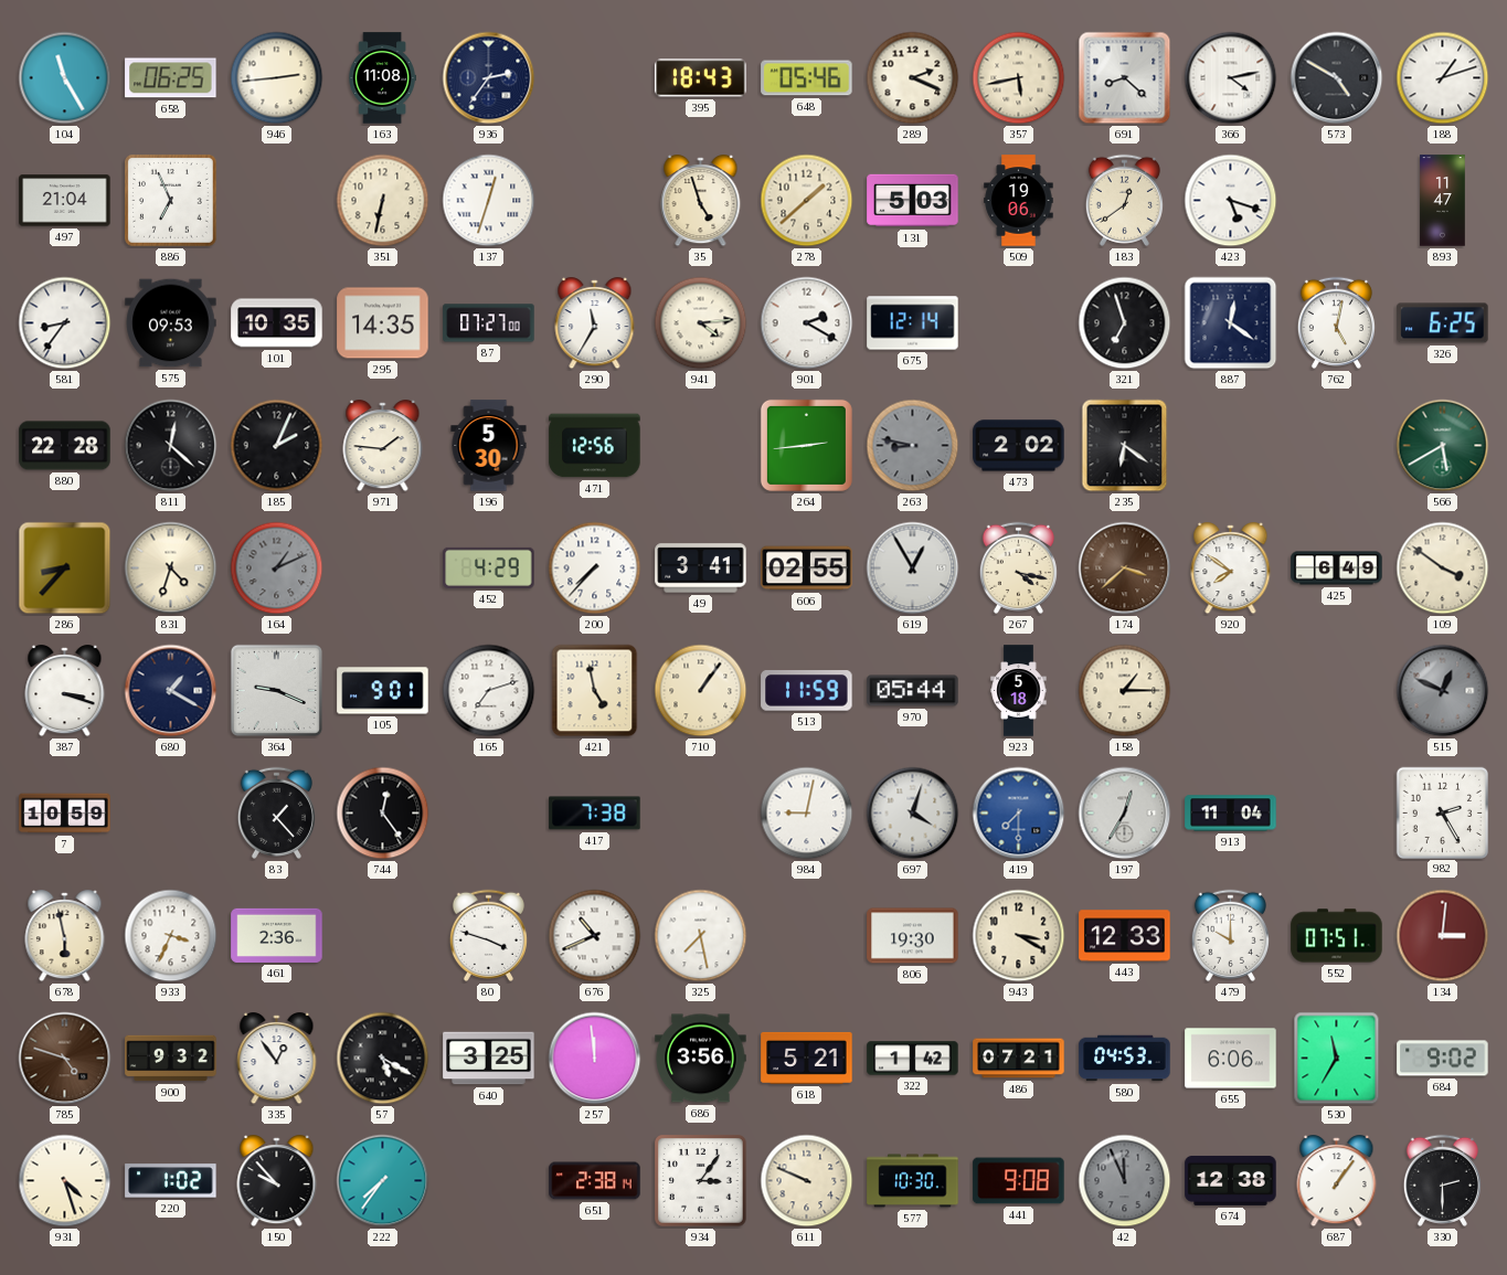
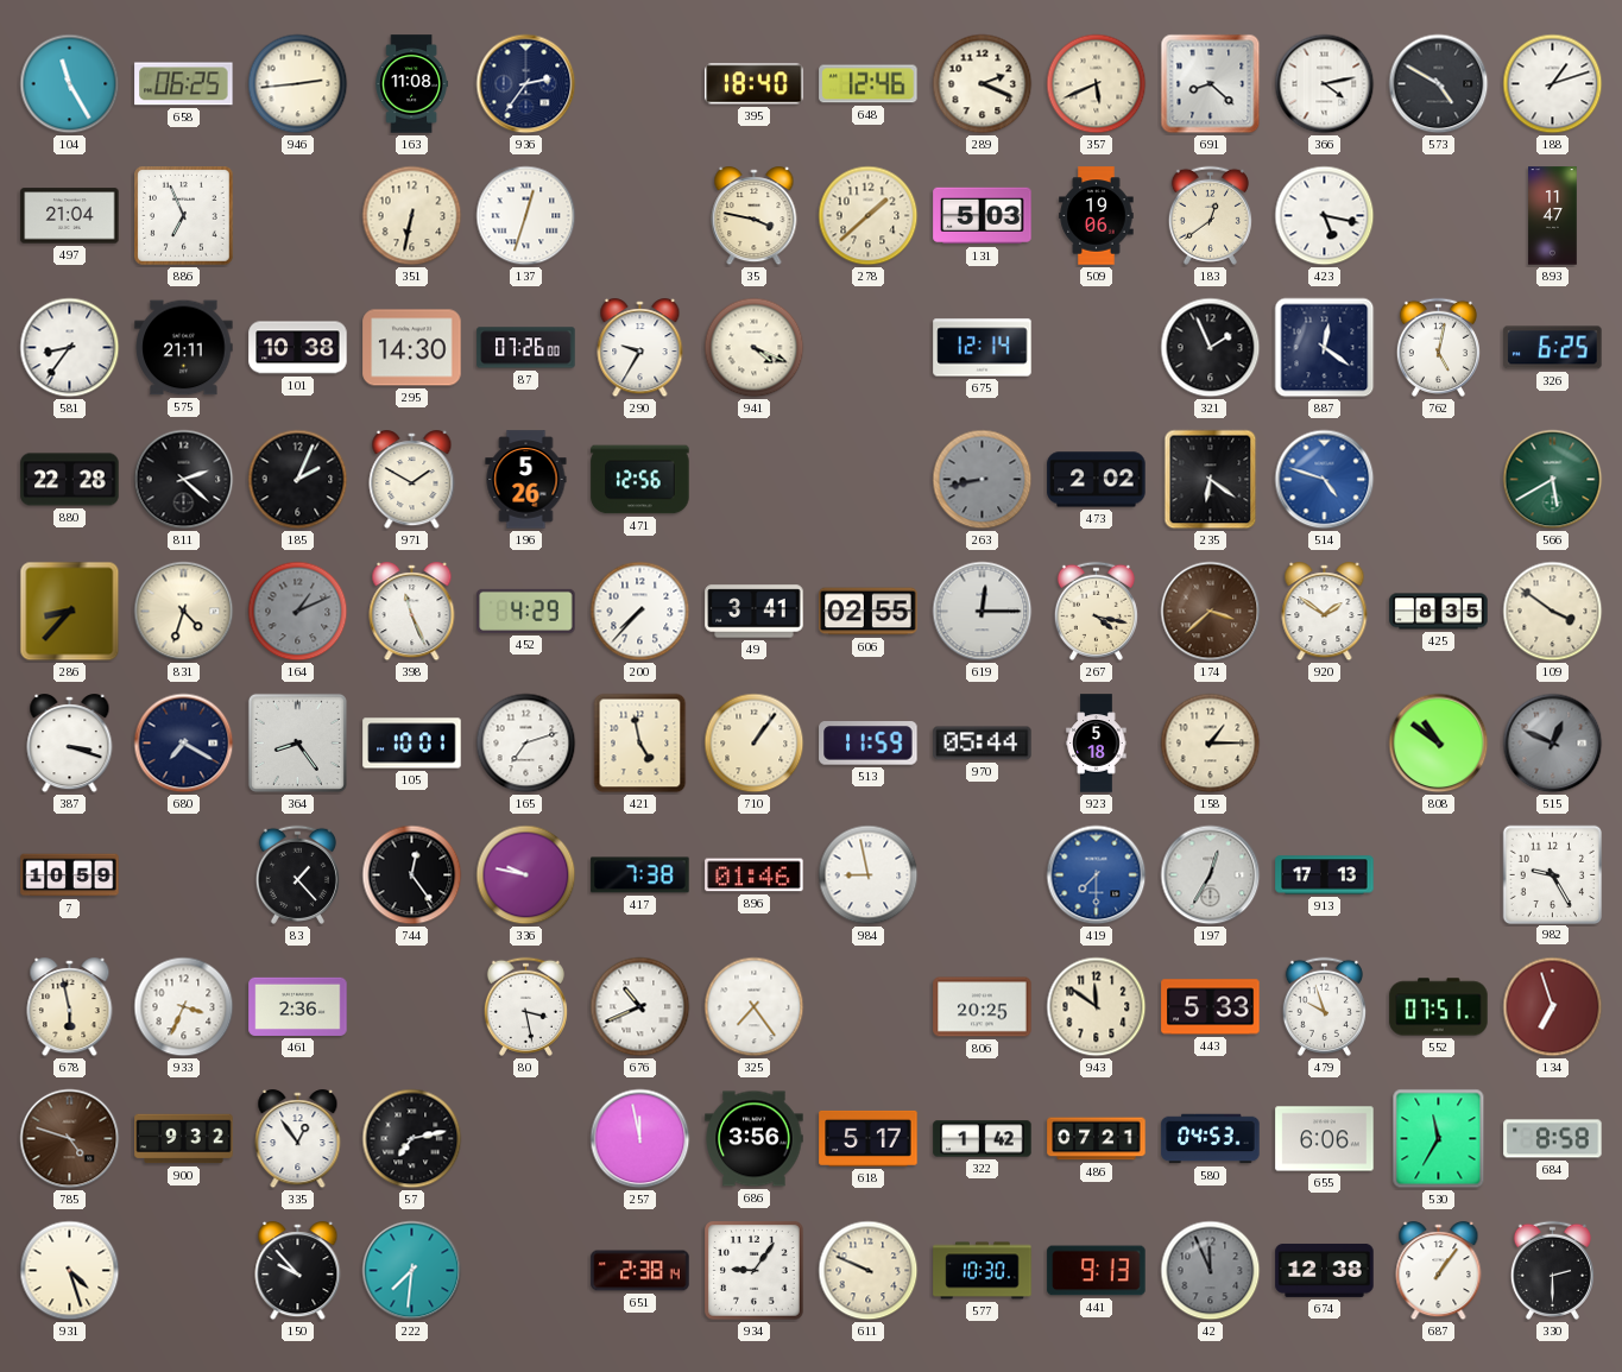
395: 18:43 -> 18:40 (755, 84)
648: 05:46 -> 12:46 (869, 84)
357: 5:43 -> 5:41 (1097, 84)
35: 4:57 -> 3:47 (755, 216)
423: 5:18 -> 5:17 (1325, 216)
575: 09:53 -> 21:11 (184, 348)
101: 10:35 -> 10:38 (298, 348)
295: 14:35 -> 14:30 (412, 348)
87: 07:27 -> 07:26 (526, 348)
290: 11:35 -> 9:35 (640, 348)
941: 4:14 -> 4:19 (755, 348)
901: 2:20 -> none (807, 323)
321: 6:57 -> 1:56 (1211, 348)
811: 12:22 -> 2:22 (184, 480)
971: 1:46 -> 1:50 (412, 480)
196: 5:30 -> 5:26 (526, 480)
264: 2:44 -> none (806, 445)
263: 8:47 -> 8:43 (983, 480)
514: none -> 4:48 (1325, 480)
398: none -> 11:26 (412, 612)
619: 12:55 -> 12:15 (983, 612)
920: 7:51 -> 1:51 (1325, 612)
425: 6:49 -> 8:35 (1439, 612)
680: 1:20 -> 7:20 (184, 744)
364: 9:19 -> 8:24 (297, 742)
105: 9:01 -> 10:01 (412, 744)
808: none -> 10:51 (1439, 744)
336: none -> 9:47 (526, 875)
896: none -> 01:46 (755, 875)
984: 9:02 -> 8:58 (869, 875)
697: 4:03 -> none (913, 814)
913: 11:04 -> 17:13 (1325, 875)
982: 2:25 -> 9:25 (1552, 874)
80: 3:48 -> 3:28 (525, 1006)
325: 7:28 -> 7:24 (755, 1007)
806: 19:30 -> 20:25 (983, 1007)
943: 3:20 -> 11:51 (1097, 1007)
443: 12:33 -> 5:33 (1211, 1007)
479: 10:00 -> 9:57 (1324, 1006)
134: 3:01 -> 6:57 (1553, 1007)
57: 5:20 -> 7:13 (412, 1139)
640: 3:25 -> none (489, 1059)
257: 11:59 -> 11:58 (640, 1139)
618: 5:21 -> 5:17 (869, 1138)
684: 9:02 -> 8:58 (1553, 1139)
220: 1:02 -> none (171, 1181)
222: 7:36 -> 7:31 (412, 1271)
934: 3:06 -> 9:06 (755, 1271)
441: 9:08 -> 9:13 (1097, 1271)
